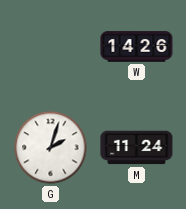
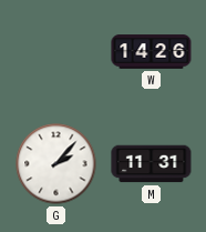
G: 2:03 -> 2:07 (56, 164)
M: 11:24 -> 11:31 (152, 164)
